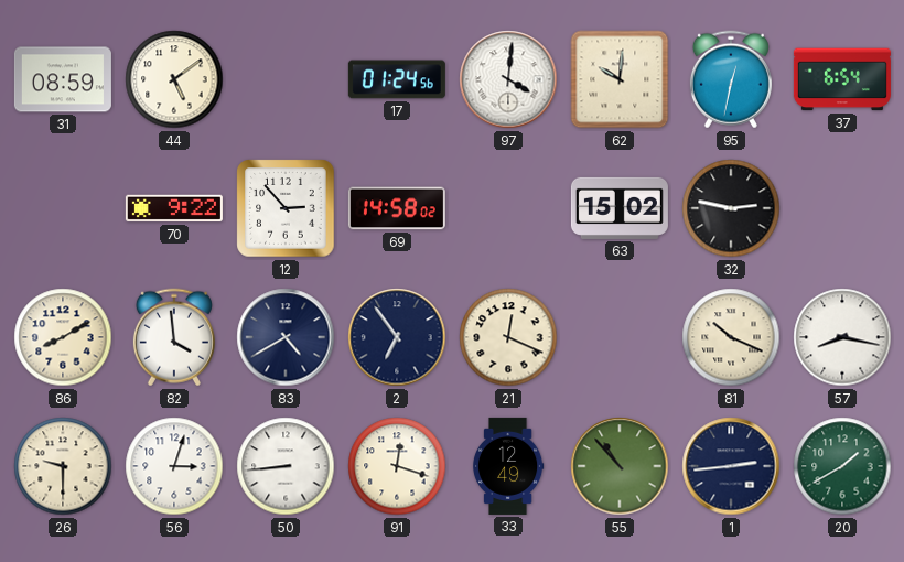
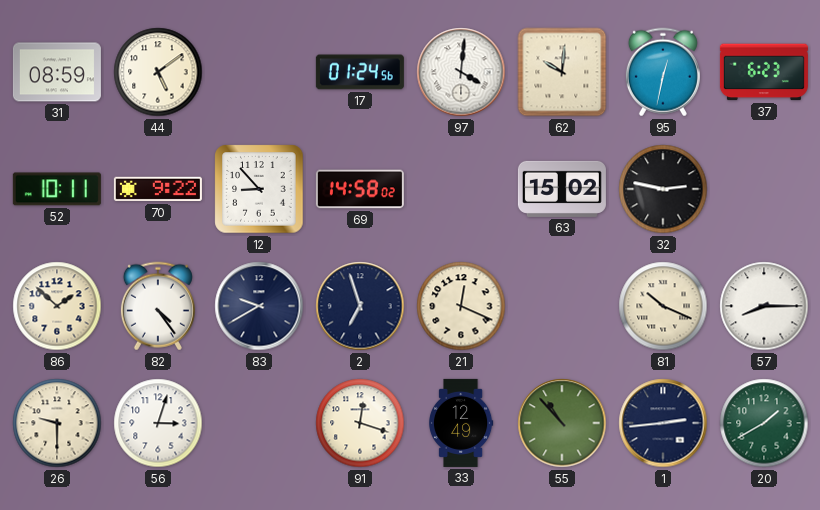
37: 6:54 -> 6:23 (764, 72)
52: none -> 10:11 (57, 189)
12: 2:53 -> 8:53 (259, 189)
86: 8:10 -> 1:52 (57, 306)
82: 3:59 -> 4:24 (158, 306)
83: 4:40 -> 9:40 (259, 306)
2: 6:54 -> 6:57 (360, 306)
57: 8:17 -> 8:15 (764, 306)
50: 8:44 -> none (286, 466)
